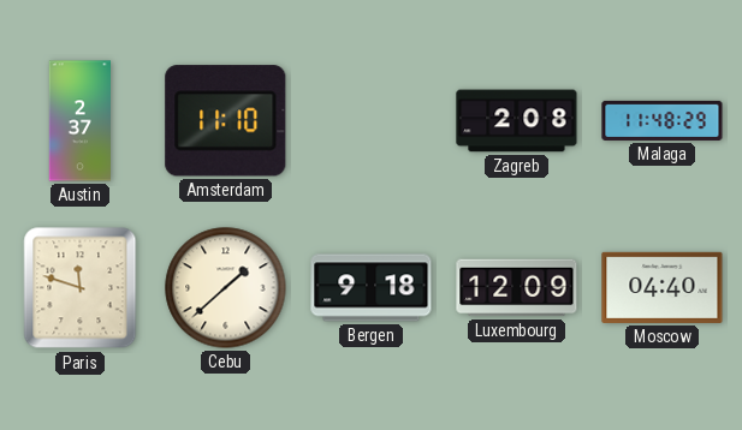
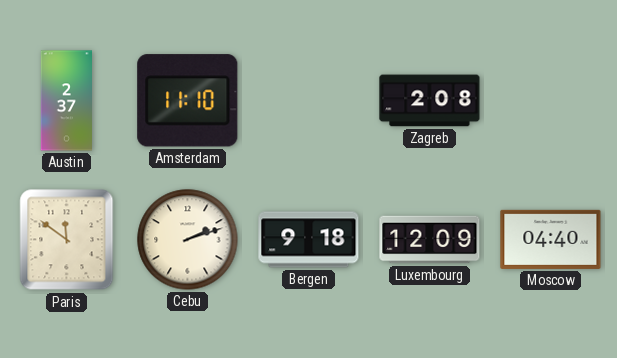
Malaga: 11:48 -> none (663, 120)
Paris: 11:48 -> 11:51 (67, 240)
Cebu: 1:38 -> 2:12 (188, 240)
